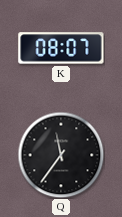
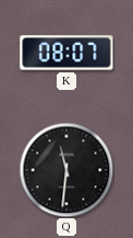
Q: 11:36 -> 11:31 (66, 170)
